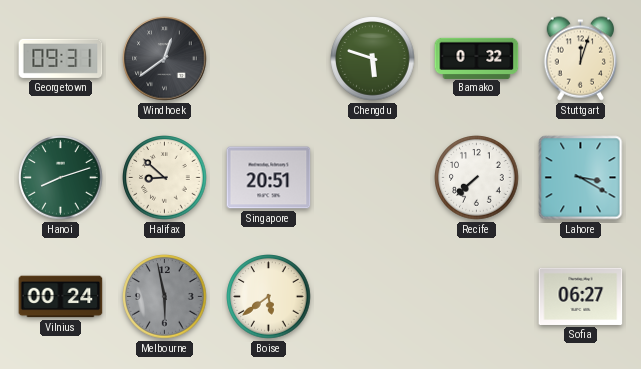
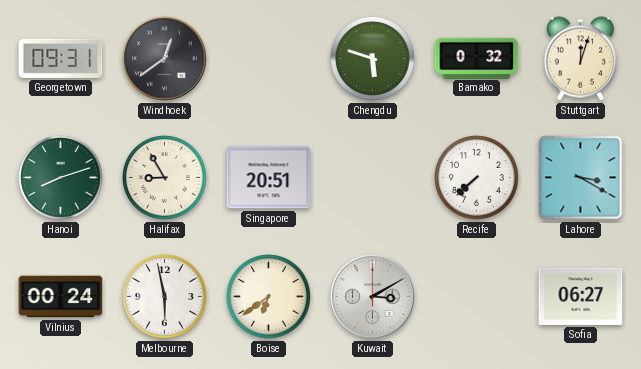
Halifax: 8:52 -> 8:55 (165, 178)
Melbourne dial: grey -> white (165, 297)
Boise: 5:39 -> 6:39 (269, 297)
Kuwait: none -> 3:10 (373, 297)
